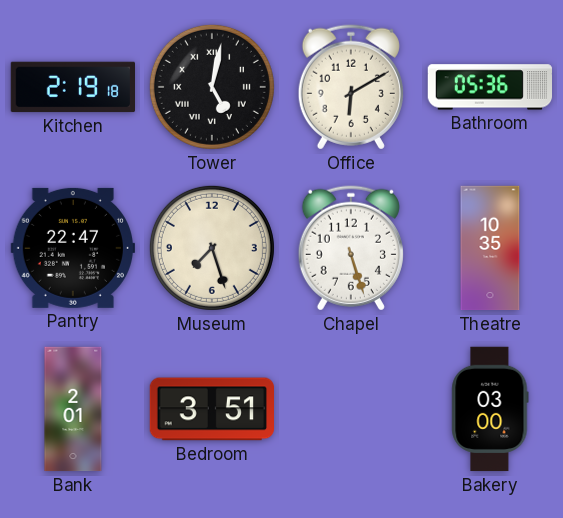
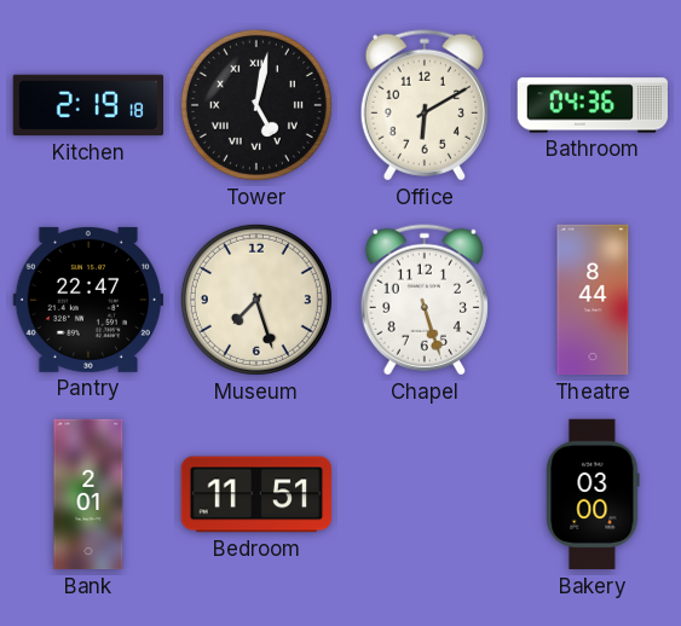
Bathroom: 05:36 -> 04:36 (593, 105)
Theatre: 10:35 -> 8:44 (593, 300)
Bedroom: 3:51 -> 11:51 (255, 494)
